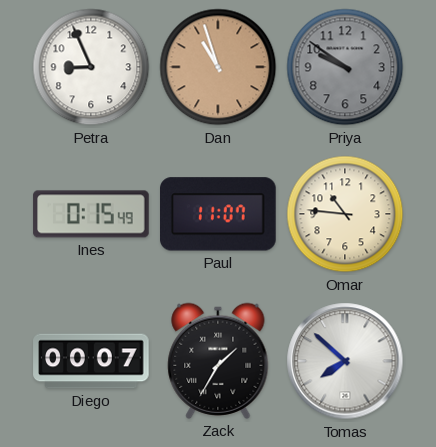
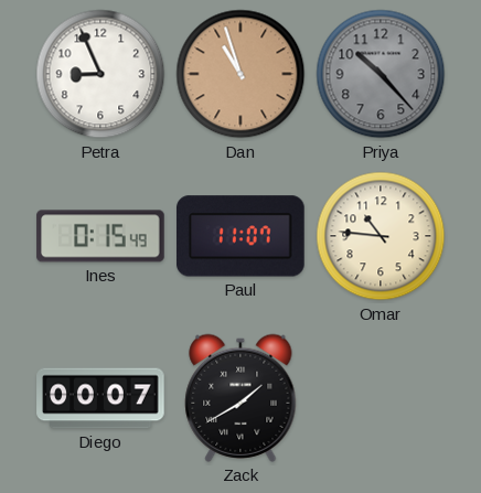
Priya: 9:51 -> 10:23 (381, 74)
Zack: 1:35 -> 1:40 (240, 398)
Tomas: 7:52 -> none (345, 361)
